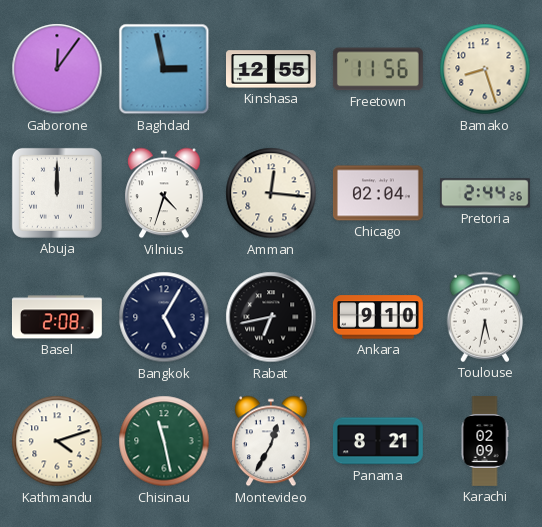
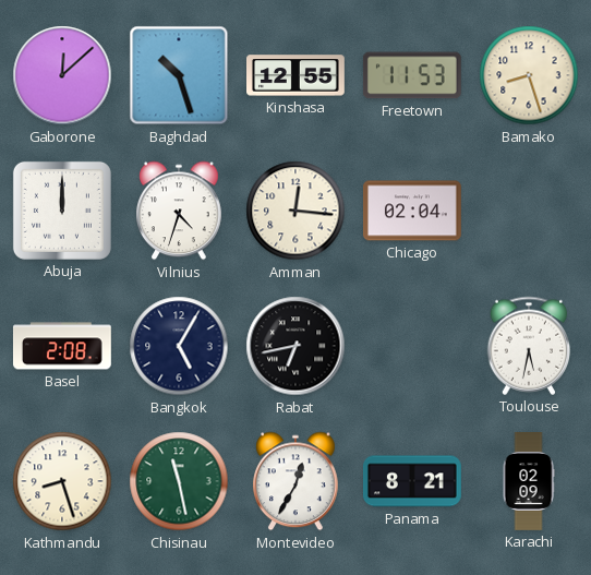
Gaborone: 12:06 -> 12:08 (62, 75)
Baghdad: 2:58 -> 10:27 (179, 75)
Freetown: 11:56 -> 11:53 (412, 75)
Pretoria: 2:44 -> none (485, 193)
Ankara: 9:10 -> none (378, 317)
Kathmandu: 4:12 -> 8:27 (62, 481)
